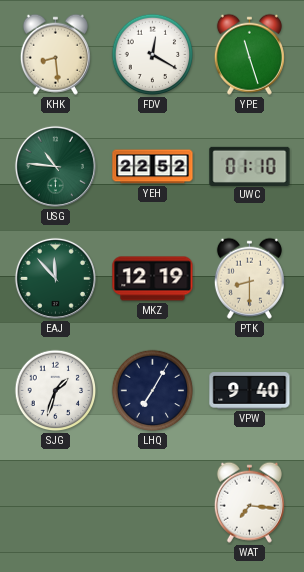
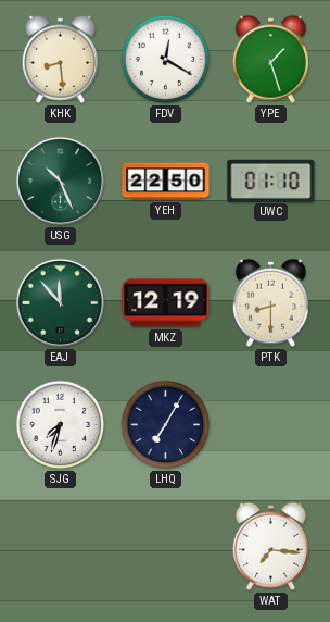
YPE: 11:27 -> 1:27 (270, 59)
USG: 10:46 -> 10:26 (60, 181)
YEH: 22:52 -> 22:50 (166, 182)
SJG: 1:33 -> 7:33 (61, 425)
VPW: 9:40 -> none (250, 391)
